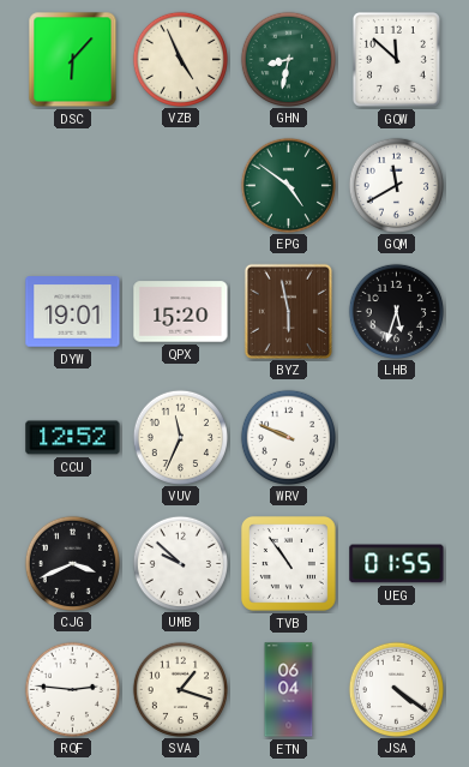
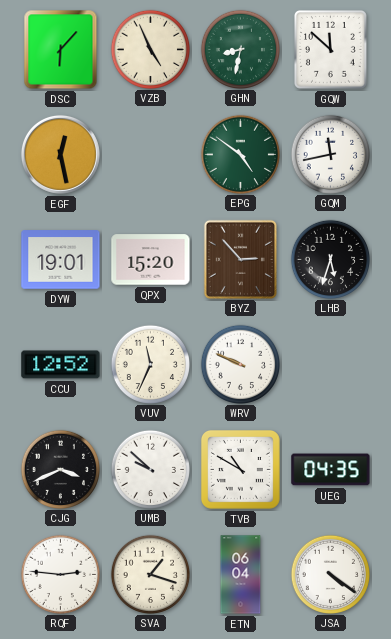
EGF: none -> 12:28 (60, 154)
GQM: 11:40 -> 11:43 (330, 154)
BYZ: 5:58 -> 2:53 (240, 259)
TVB: 10:54 -> 10:50 (240, 469)
UEG: 01:55 -> 04:35 (331, 470)
